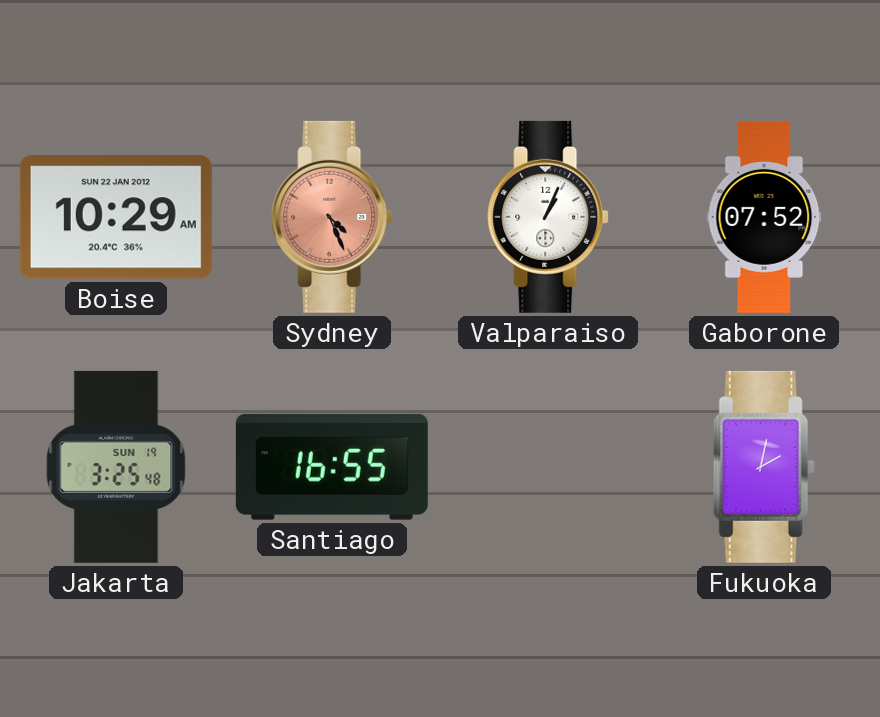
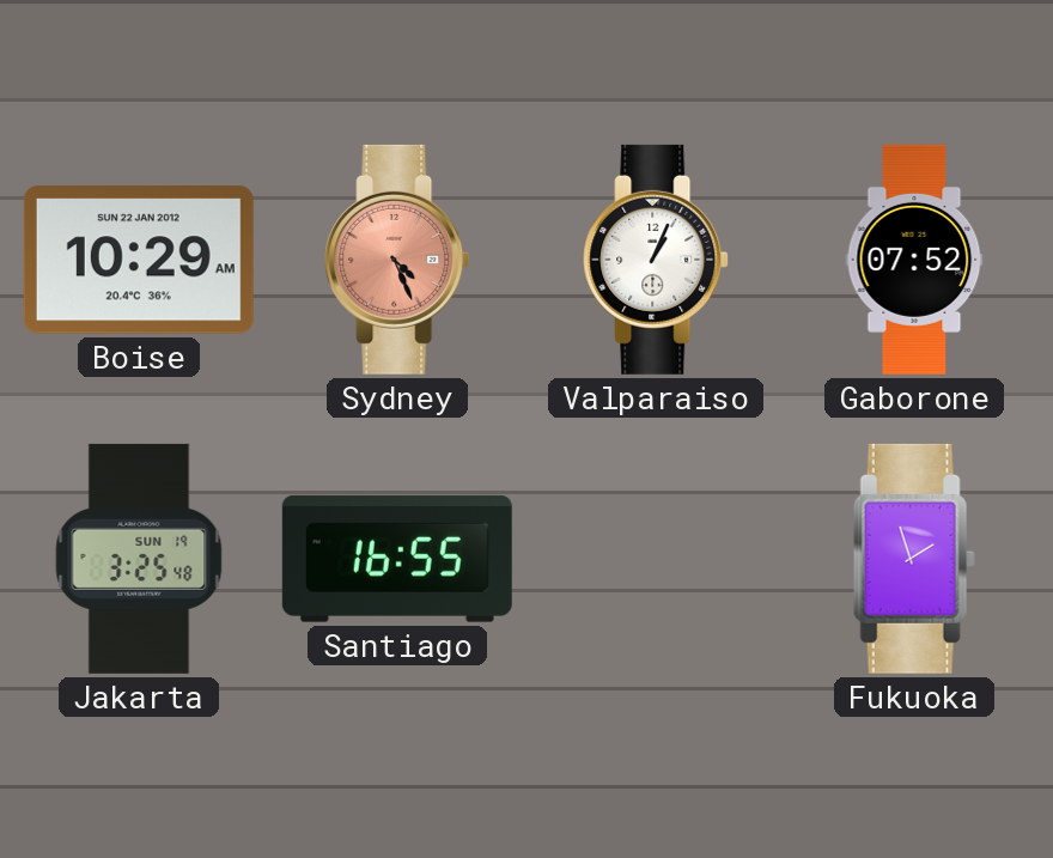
Fukuoka: 2:02 -> 1:57 (914, 559)
